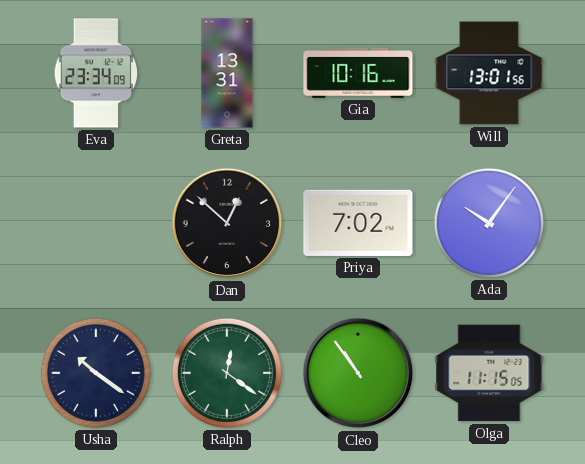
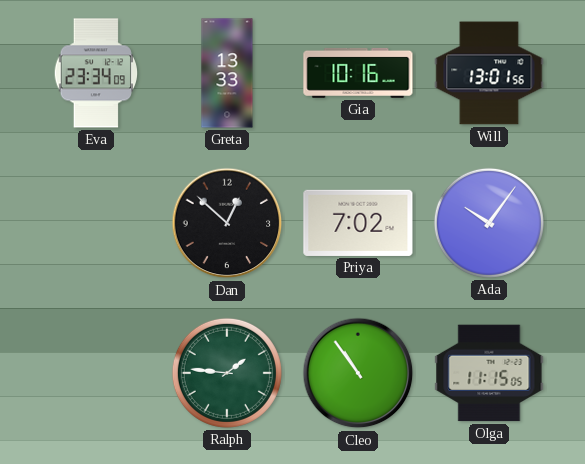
Greta: 13:31 -> 13:33 (227, 73)
Usha: 10:21 -> none (96, 373)
Ralph: 12:21 -> 1:46 (227, 373)
